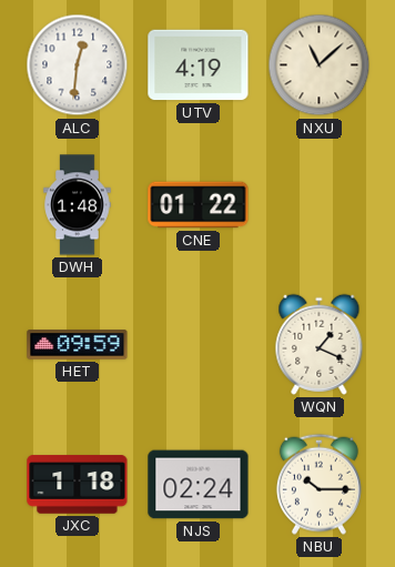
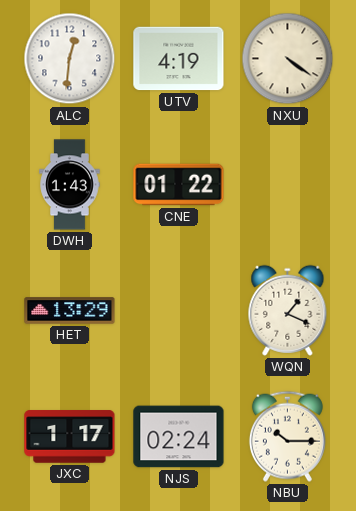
NXU: 11:08 -> 4:21 (288, 59)
DWH: 1:48 -> 1:43 (70, 185)
HET: 09:59 -> 13:29 (70, 311)
JXC: 1:18 -> 1:17 (70, 437)
